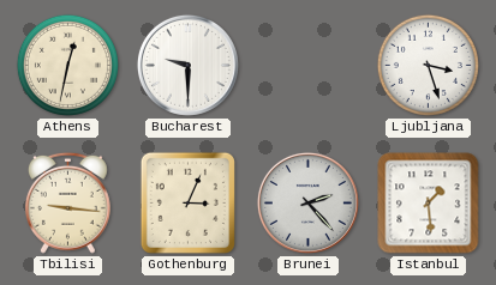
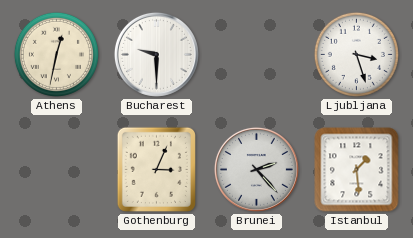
Tbilisi: 9:16 -> none (67, 202)
